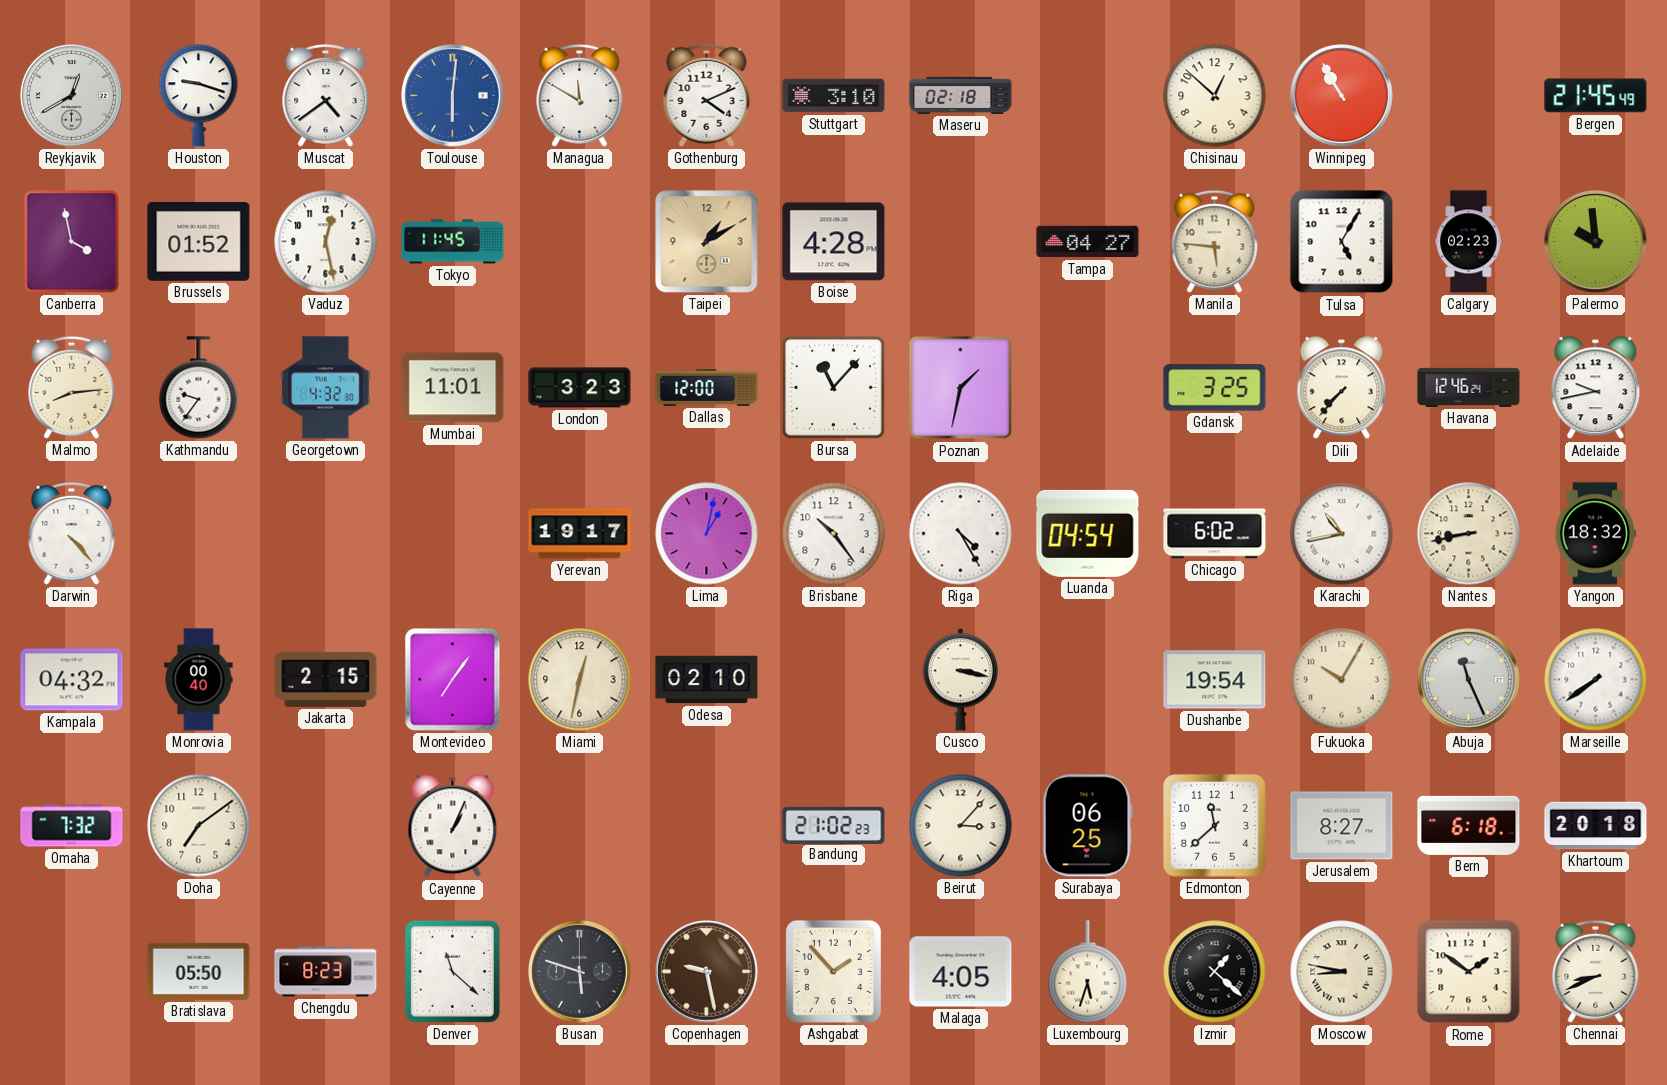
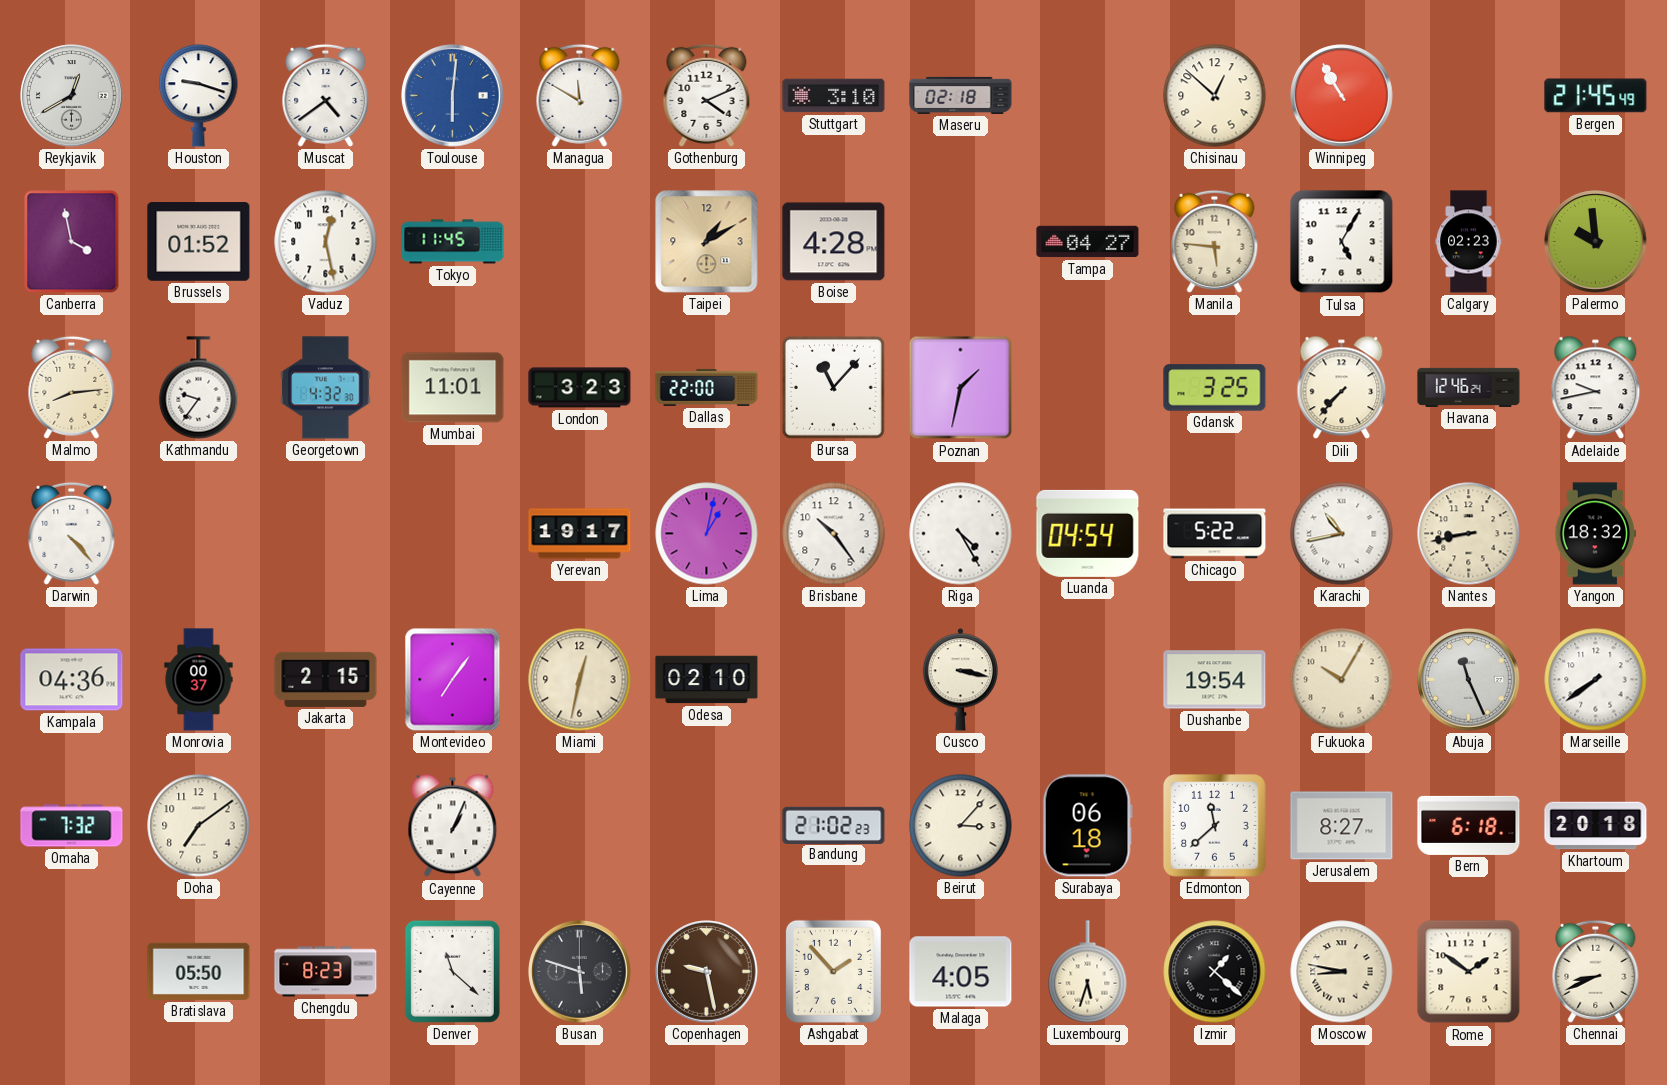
Dallas: 12:00 -> 22:00 (707, 387)
Chicago: 6:02 -> 5:22 (1215, 534)
Kampala: 04:32 -> 04:36 (72, 680)
Monrovia: 00:40 -> 00:37 (199, 680)
Surabaya: 06:25 -> 06:18 (1087, 826)
